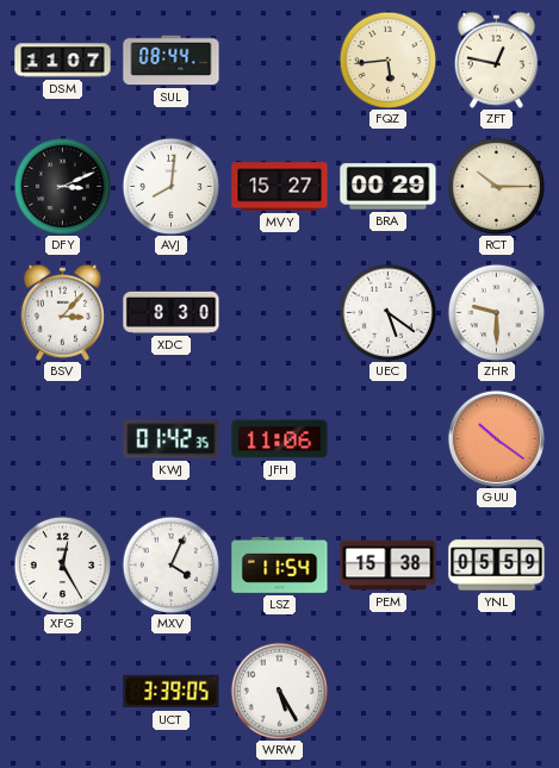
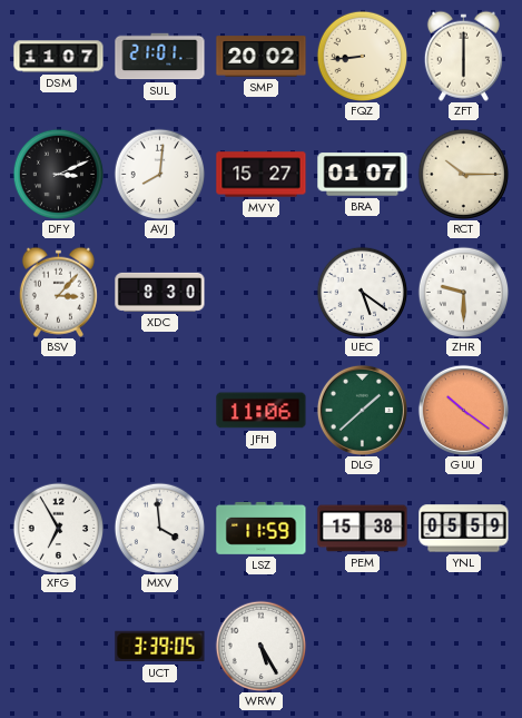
SUL: 08:44 -> 21:01 (160, 57)
SMP: none -> 20:02 (262, 57)
FQZ: 5:44 -> 8:44 (362, 56)
ZFT: 12:47 -> 6:00 (463, 56)
BRA: 00:29 -> 01:07 (363, 175)
KWJ: 01:42 -> none (172, 439)
DLG: none -> 1:38 (362, 410)
XFG: 12:25 -> 6:55 (58, 528)
MXV: 4:04 -> 3:59 (159, 528)
LSZ: 11:54 -> 11:59 (262, 528)
